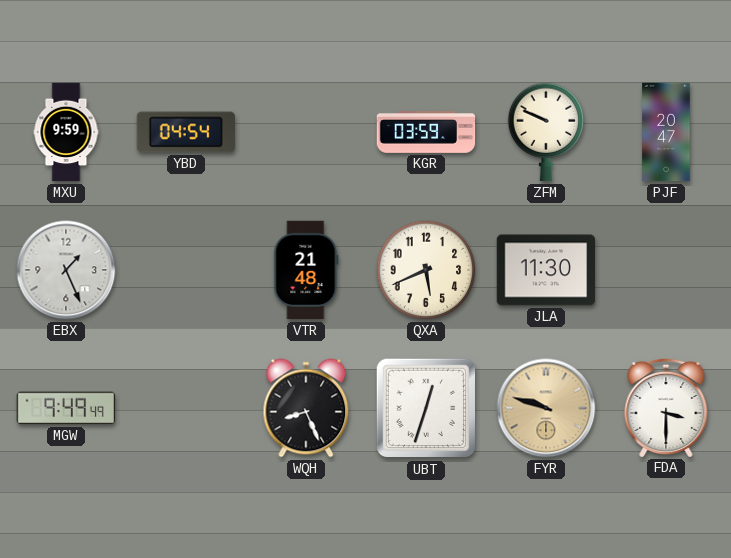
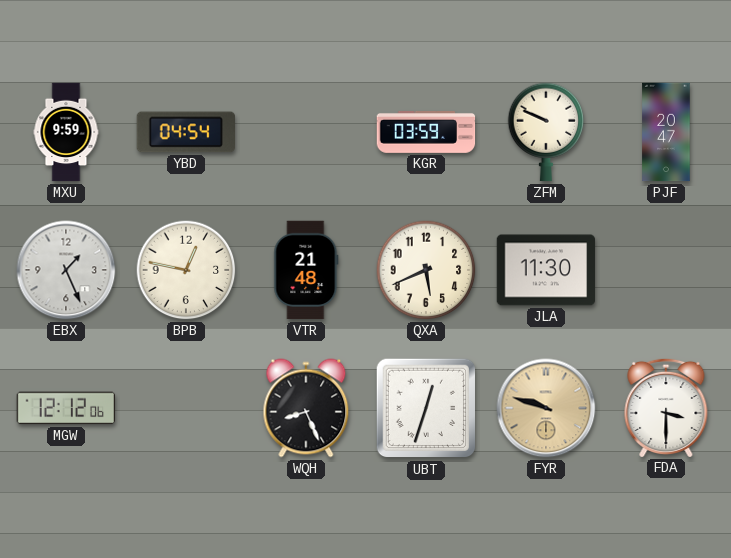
BPB: none -> 12:47 (186, 270)
MGW: 9:49 -> 12:12 (66, 408)
